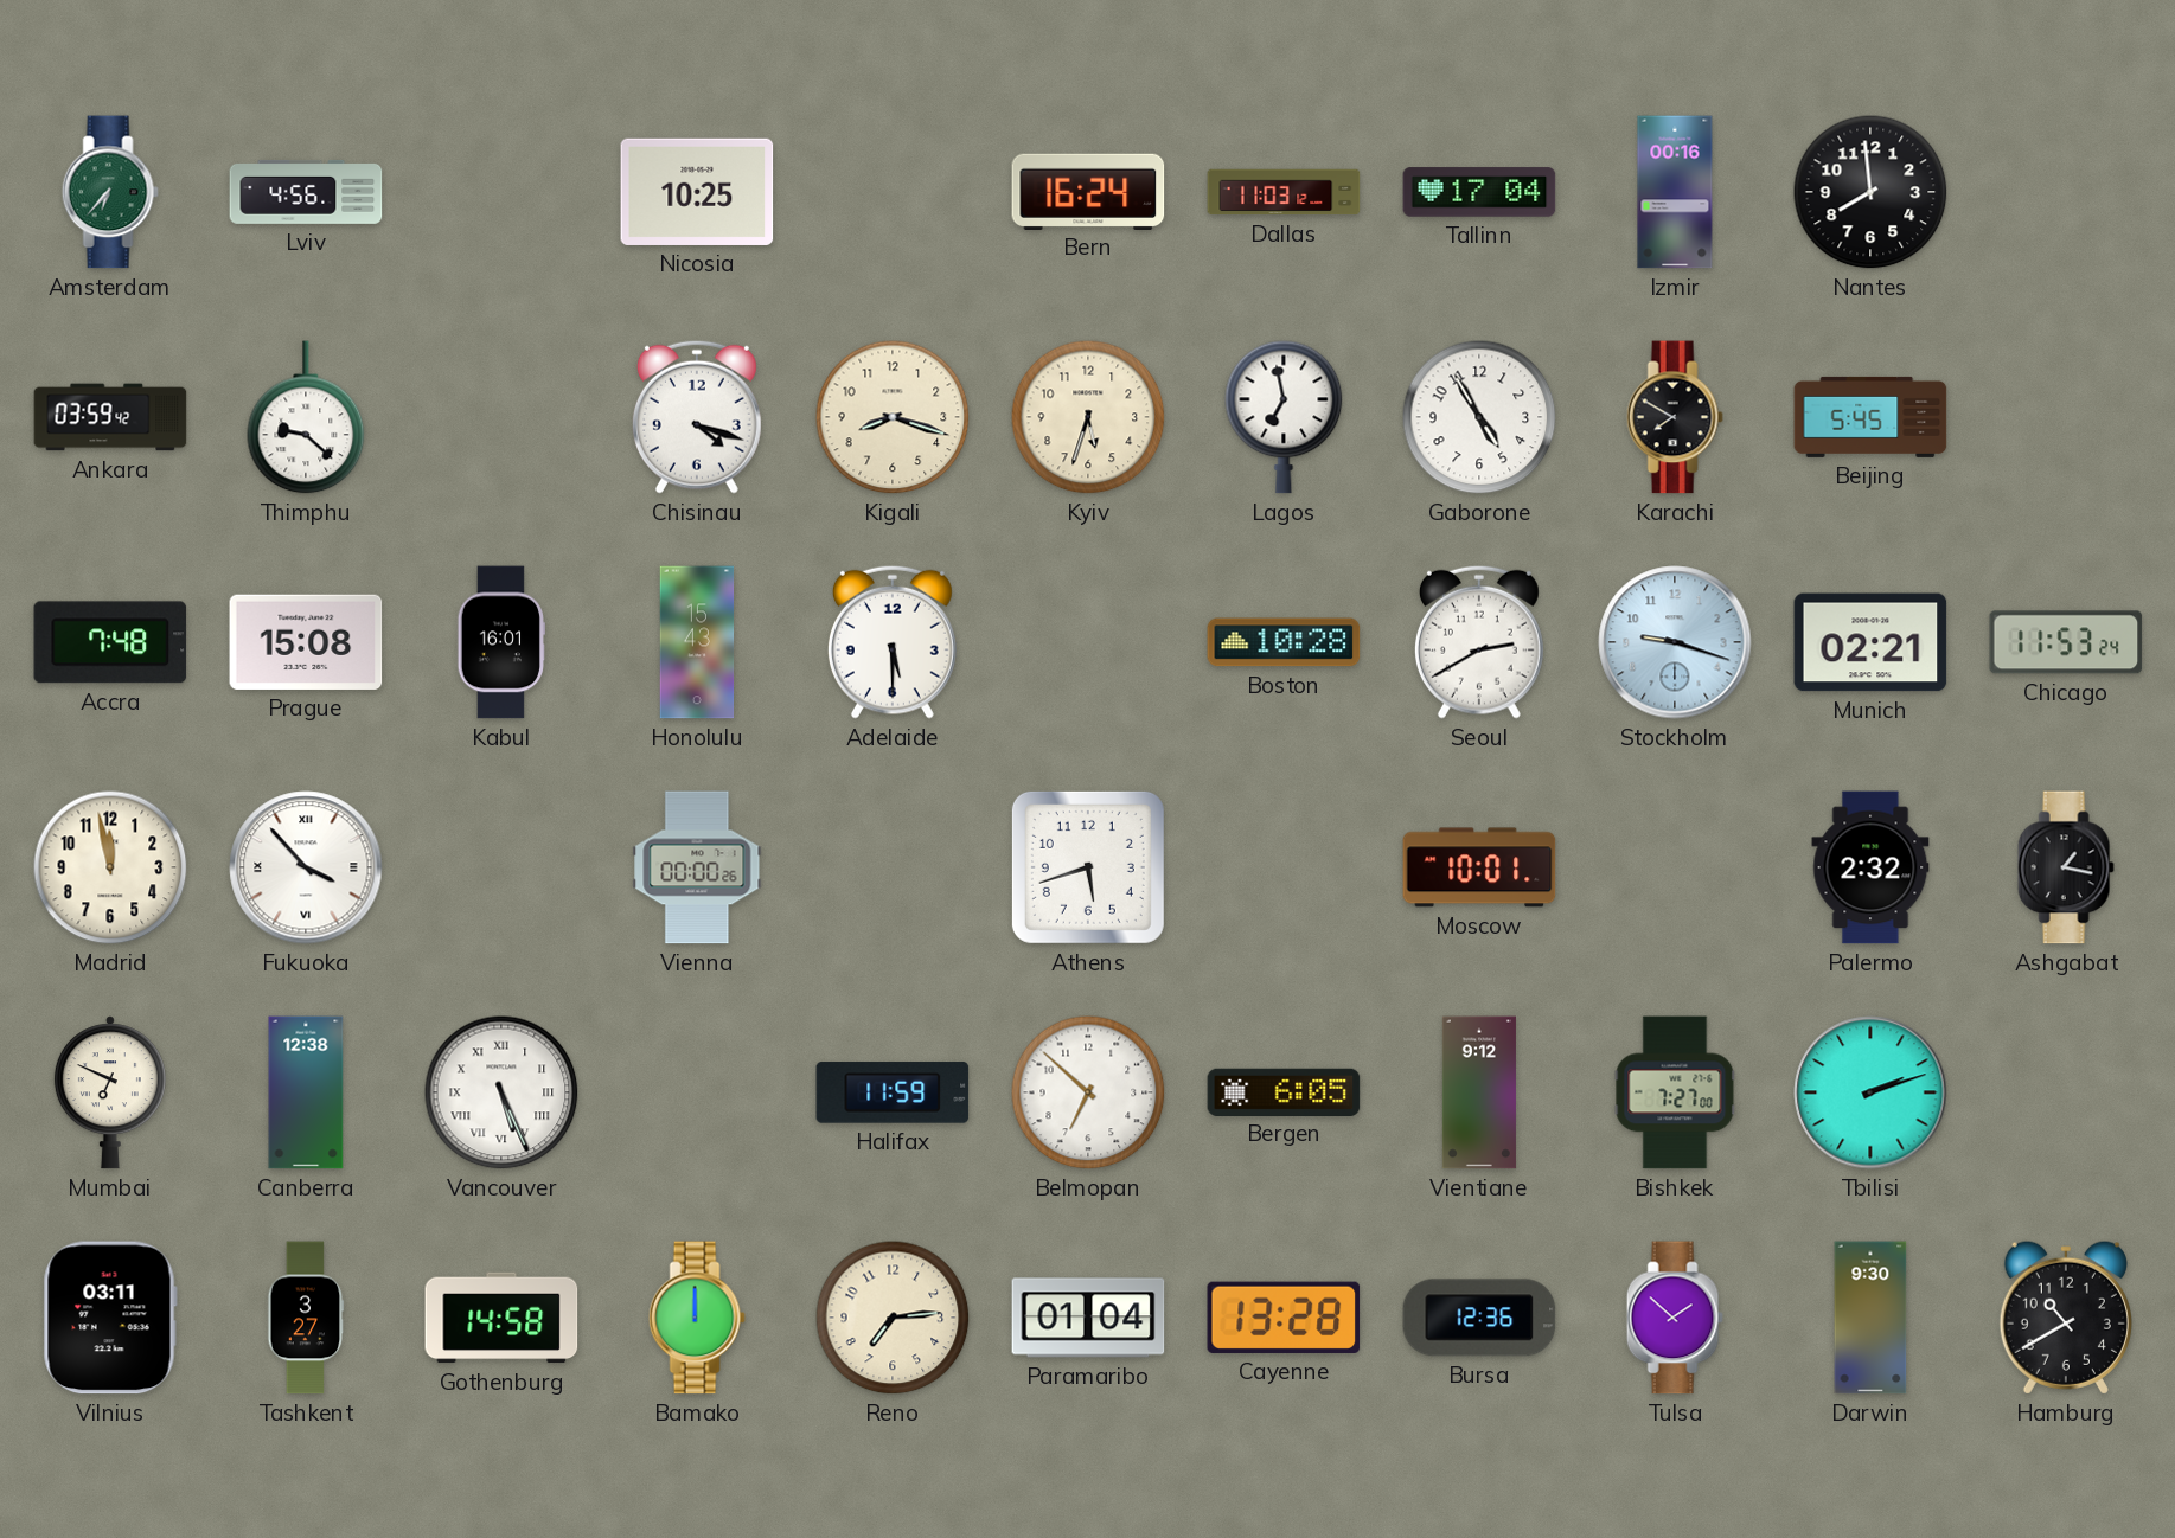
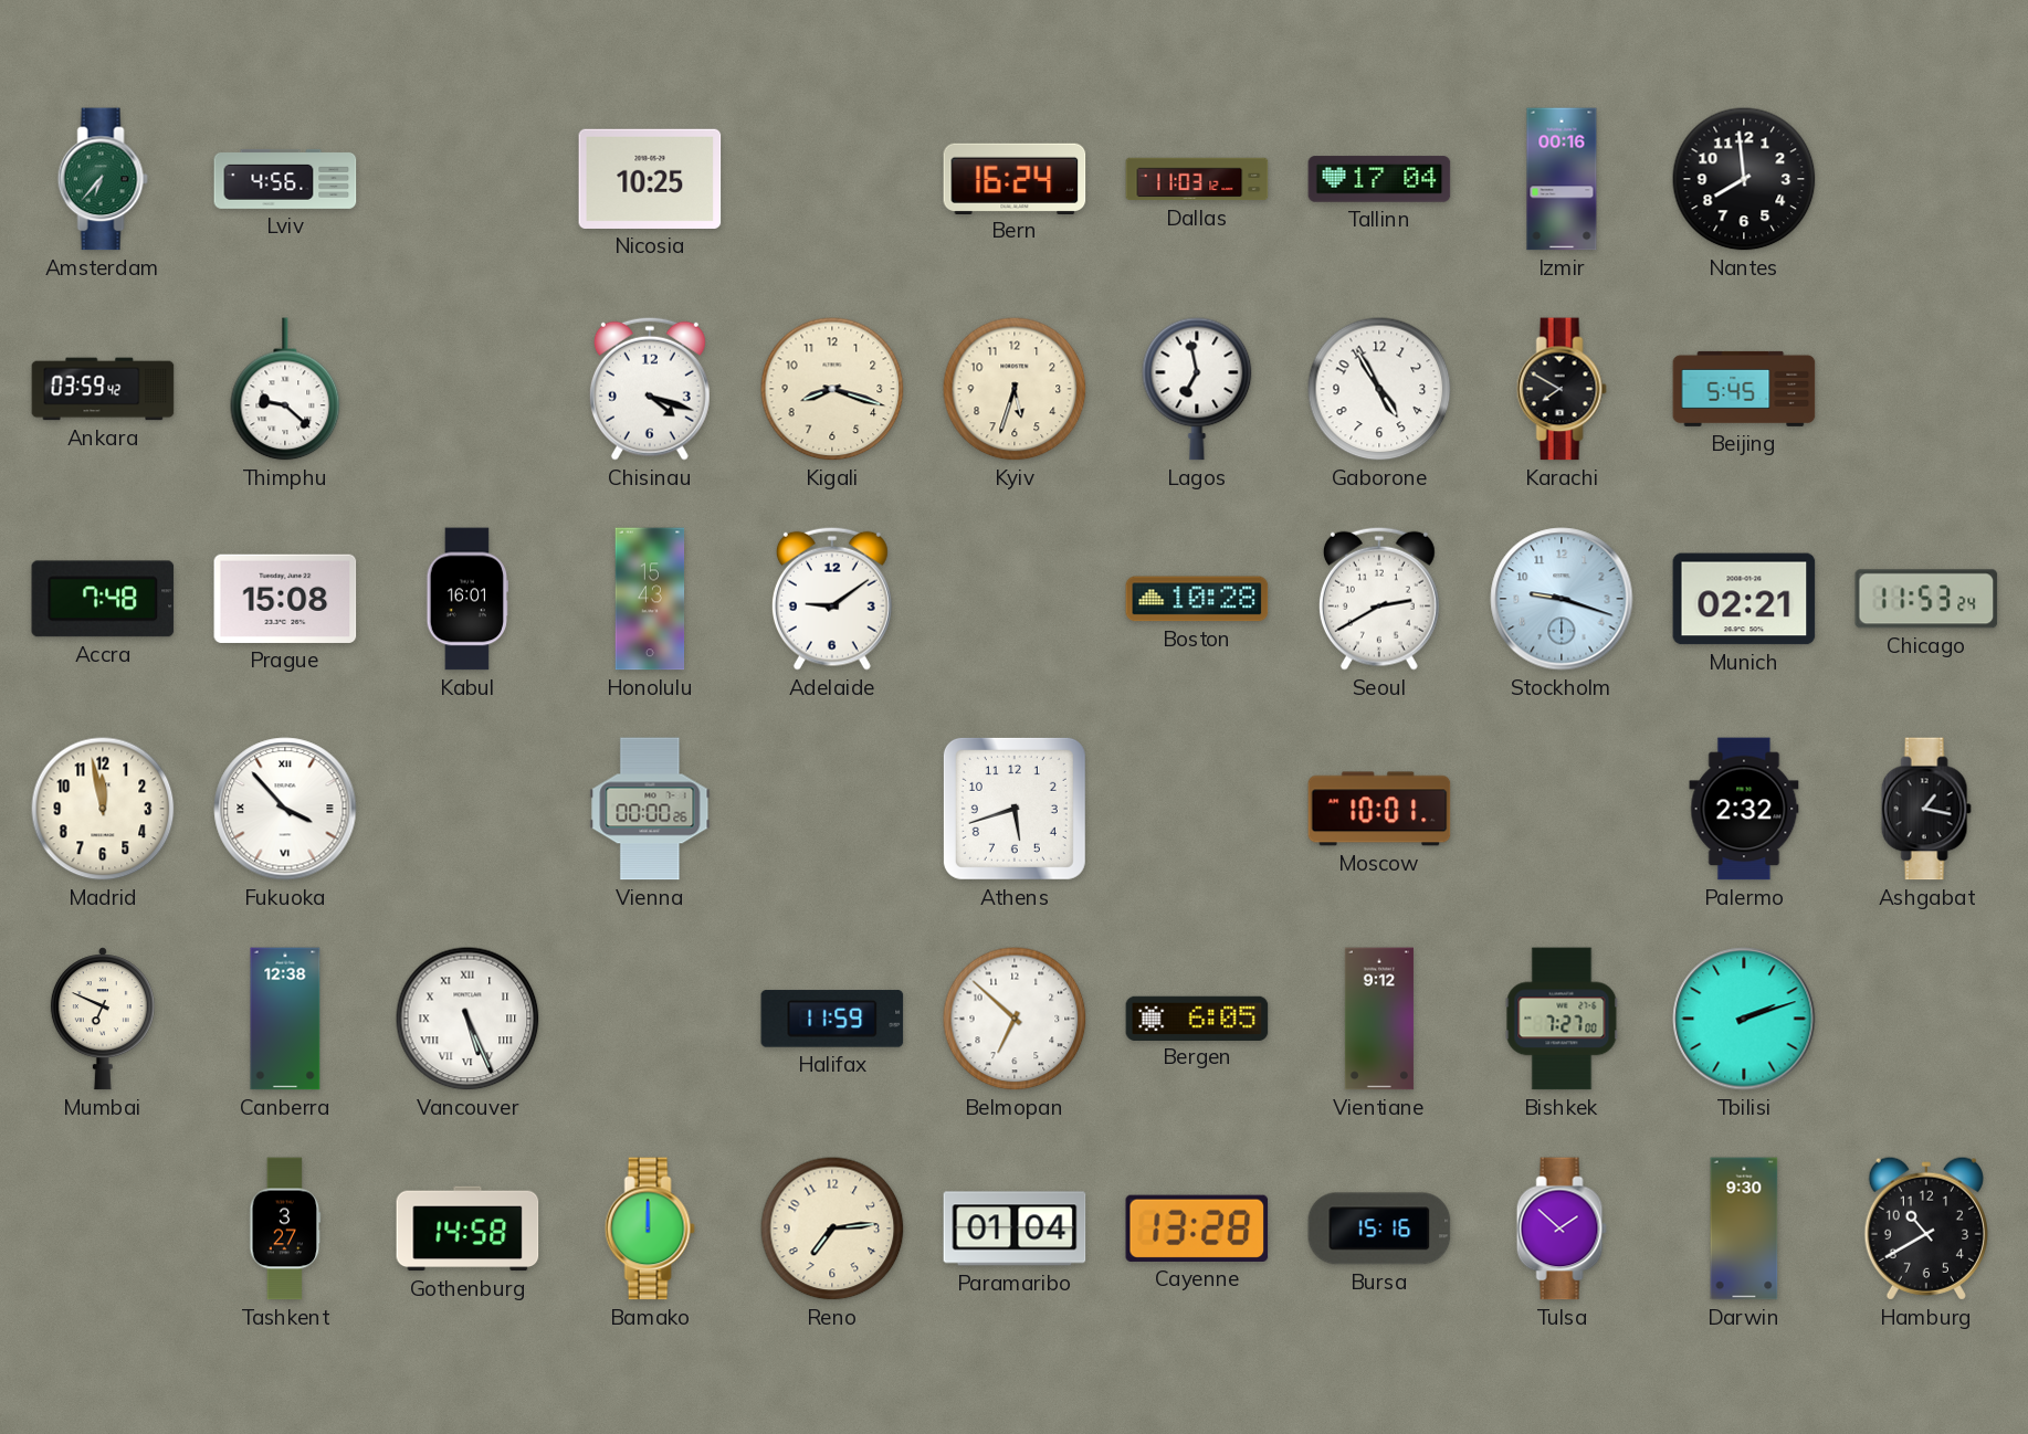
Adelaide: 5:30 -> 9:09 (832, 599)
Vilnius: 03:11 -> none (110, 1318)
Bursa: 12:36 -> 15:16 (1379, 1229)
